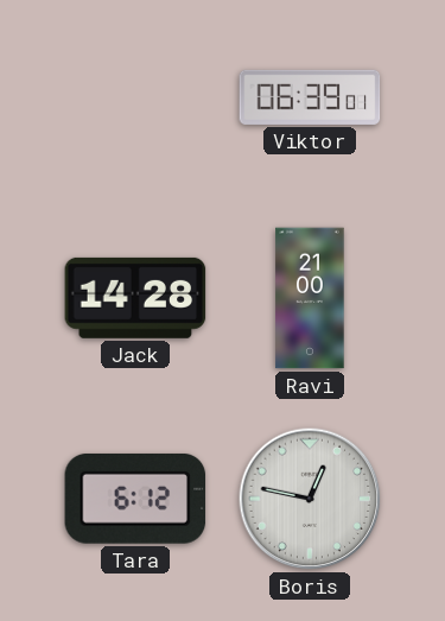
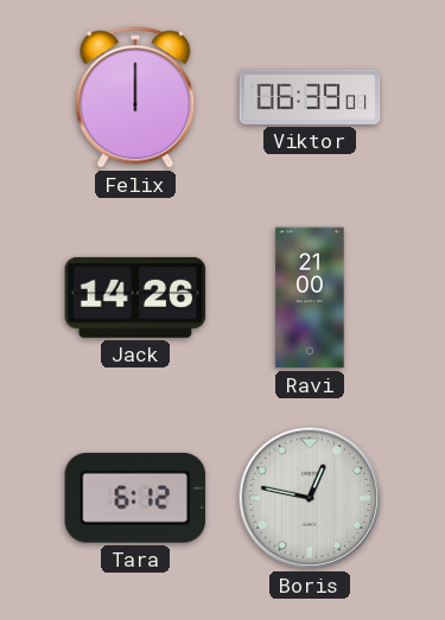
Felix: none -> 12:00 (135, 97)
Jack: 14:28 -> 14:26 (135, 298)
